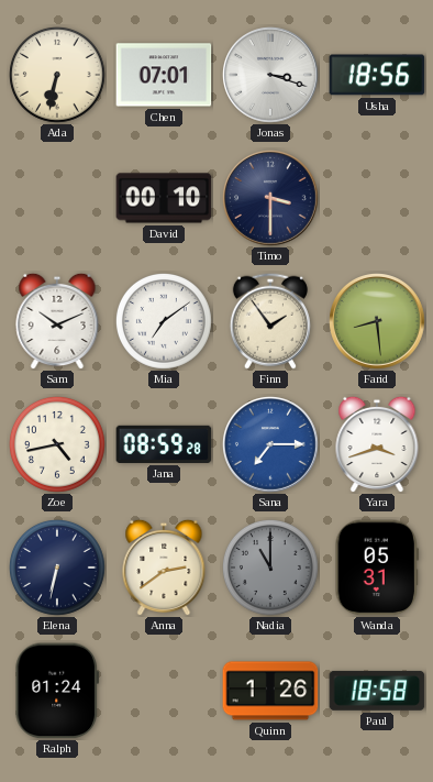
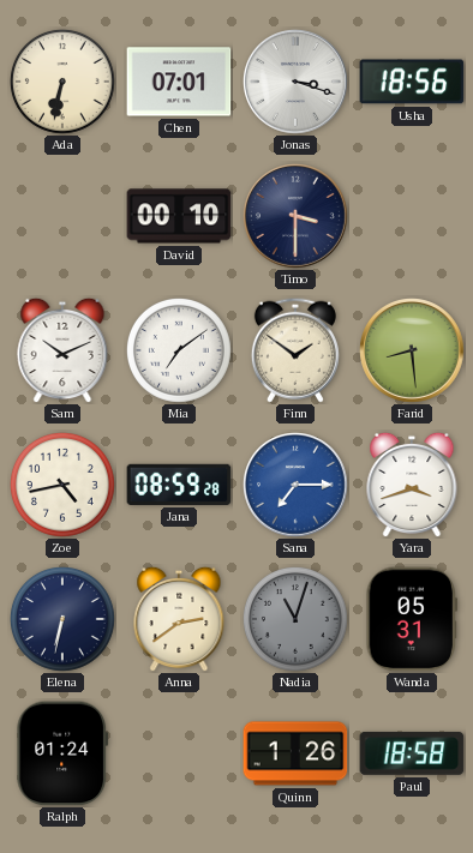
Finn: 1:54 -> 1:51 (295, 350)
Nadia: 11:00 -> 11:03 (295, 619)
